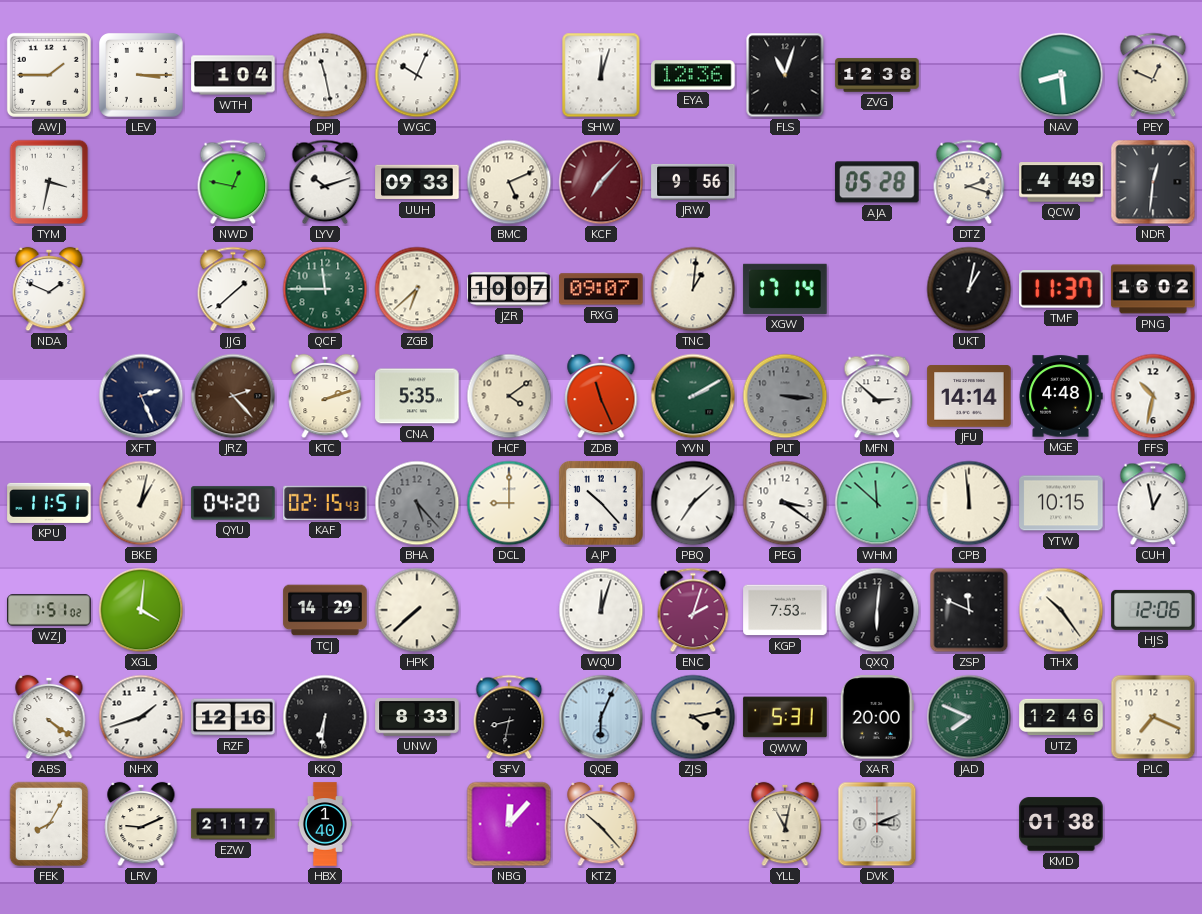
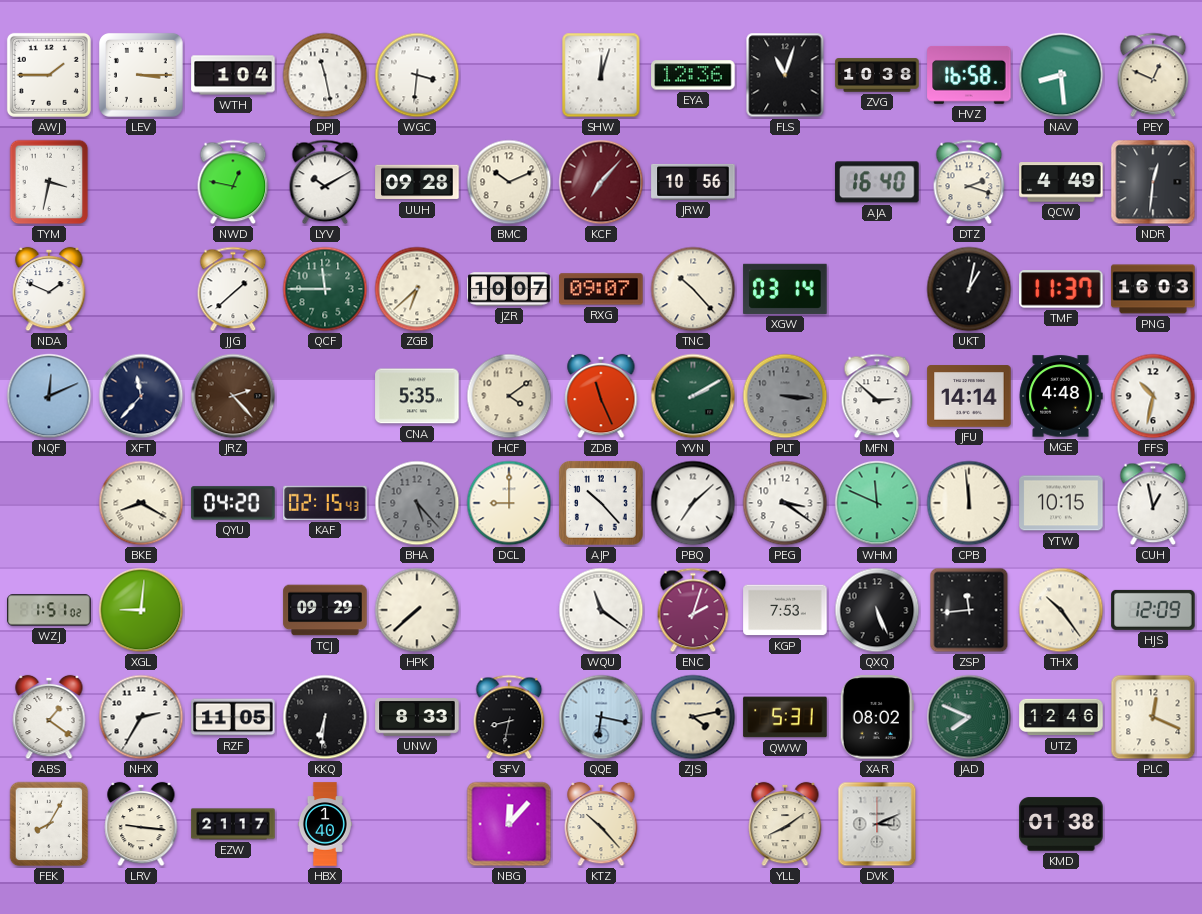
WGC: 10:04 -> 3:31 (417, 75)
ZVG: 12:38 -> 10:38 (877, 75)
HVZ: none -> 16:58 (969, 75)
LYV: 10:12 -> 10:10 (325, 182)
UUH: 09:33 -> 09:28 (417, 182)
BMC: 5:11 -> 10:11 (509, 182)
JRW: 9:56 -> 10:56 (693, 182)
AJA: 05:28 -> 16:40 (877, 182)
TNC: 1:01 -> 10:23 (693, 289)
XGW: 17:14 -> 03:14 (785, 289)
PNG: 16:02 -> 16:03 (1153, 289)
NQF: none -> 12:11 (49, 396)
XFT: 2:26 -> 11:37 (141, 396)
KTC: 2:12 -> none (325, 396)
KPU: 11:51 -> none (49, 503)
BKE: 1:02 -> 8:20 (141, 503)
WHM: 11:52 -> 11:49 (877, 503)
XGL: 4:01 -> 9:01 (141, 610)
TCJ: 14:29 -> 09:29 (325, 610)
WQU: 12:03 -> 11:21 (601, 610)
QXQ: 6:01 -> 5:26 (877, 610)
ZSP: 11:49 -> 11:44 (969, 610)
HJS: 12:06 -> 12:09 (1153, 610)
ABS: 4:21 -> 1:21 (49, 717)
NHX: 1:42 -> 2:35 (141, 717)
RZF: 12:16 -> 11:05 (233, 717)
QQE: 6:04 -> 6:17 (601, 717)
XAR: 20:00 -> 08:02 (877, 717)
PLC: 7:19 -> 12:19 (1153, 717)
LRV: 9:11 -> 9:16 (141, 824)
YLL: 11:02 -> 8:09 (785, 824)
